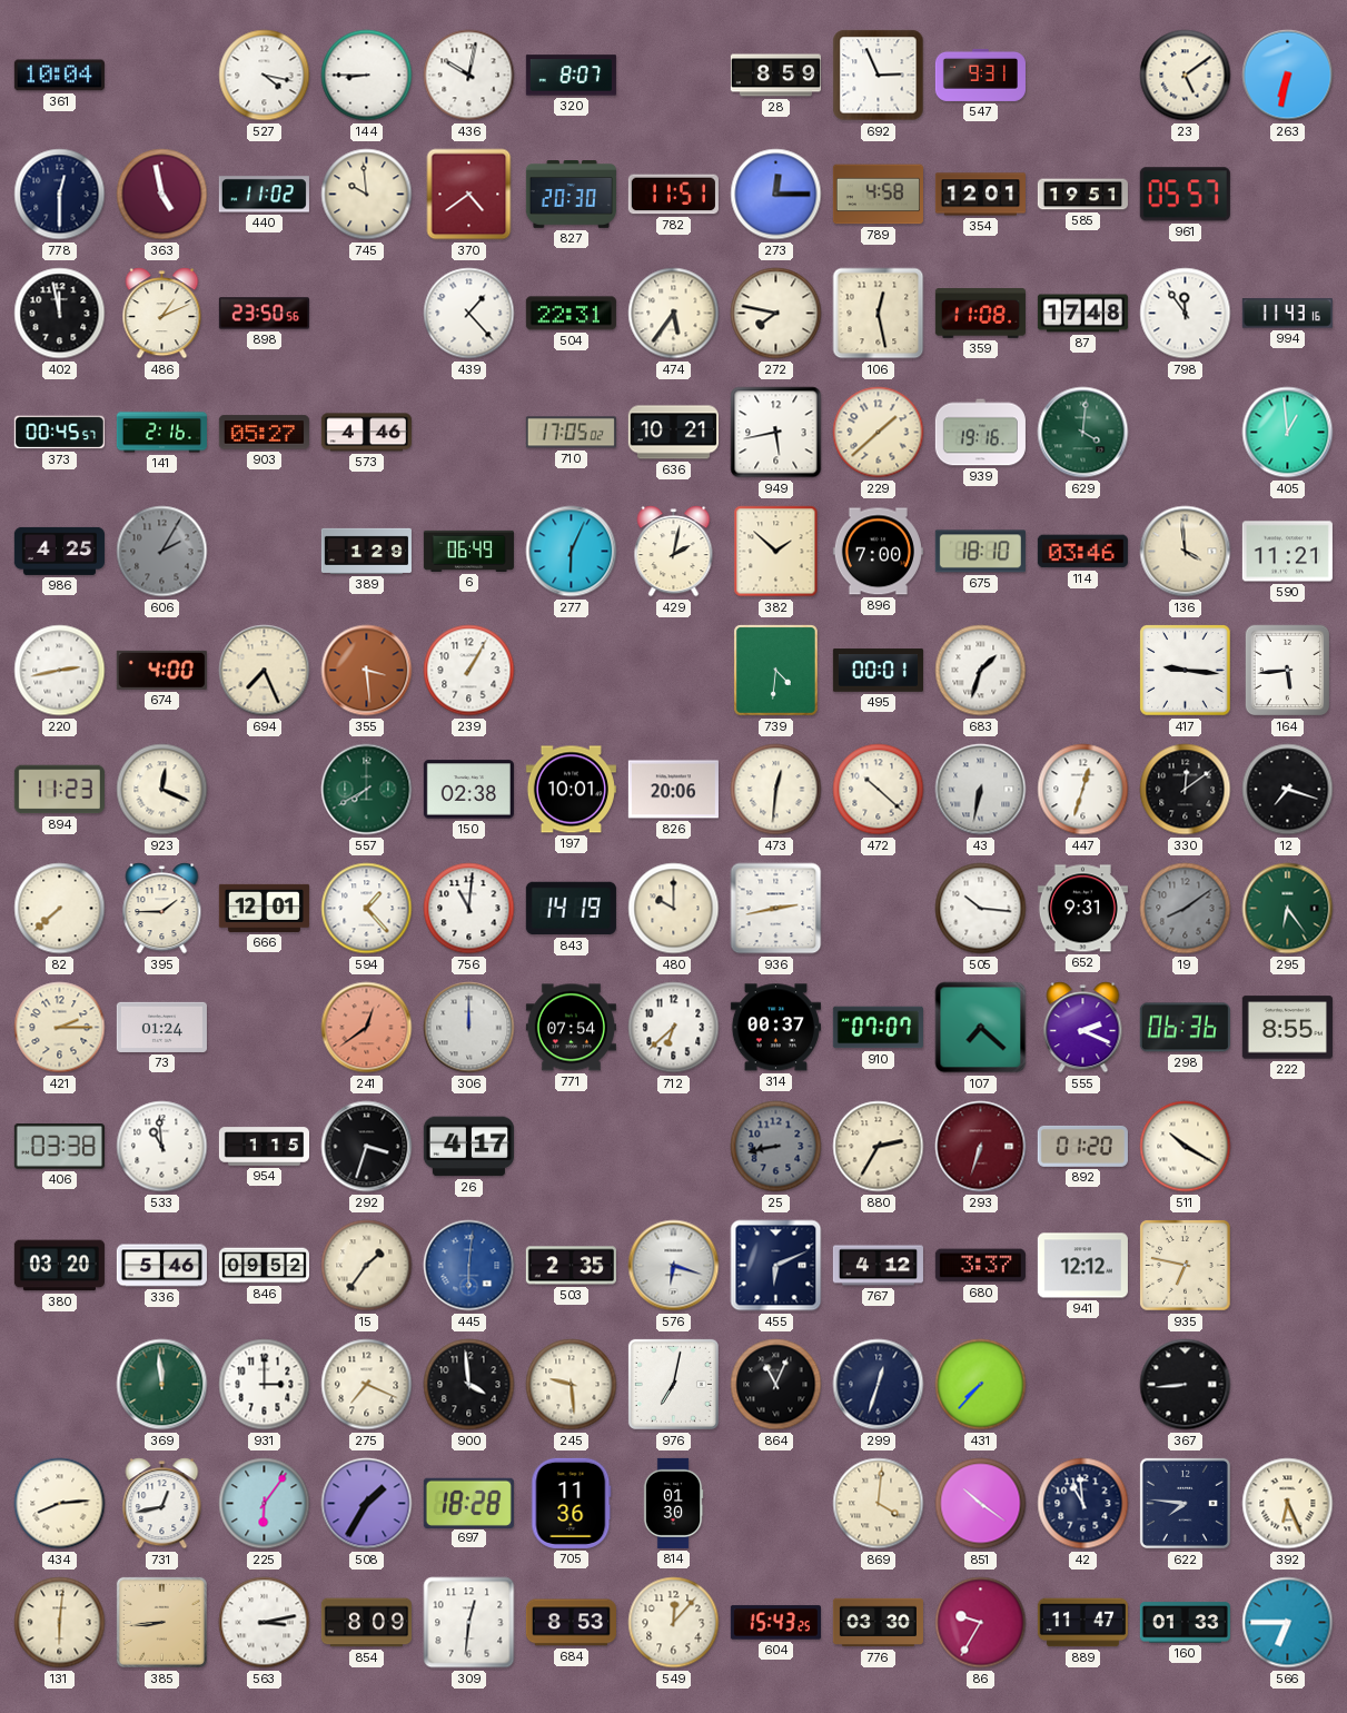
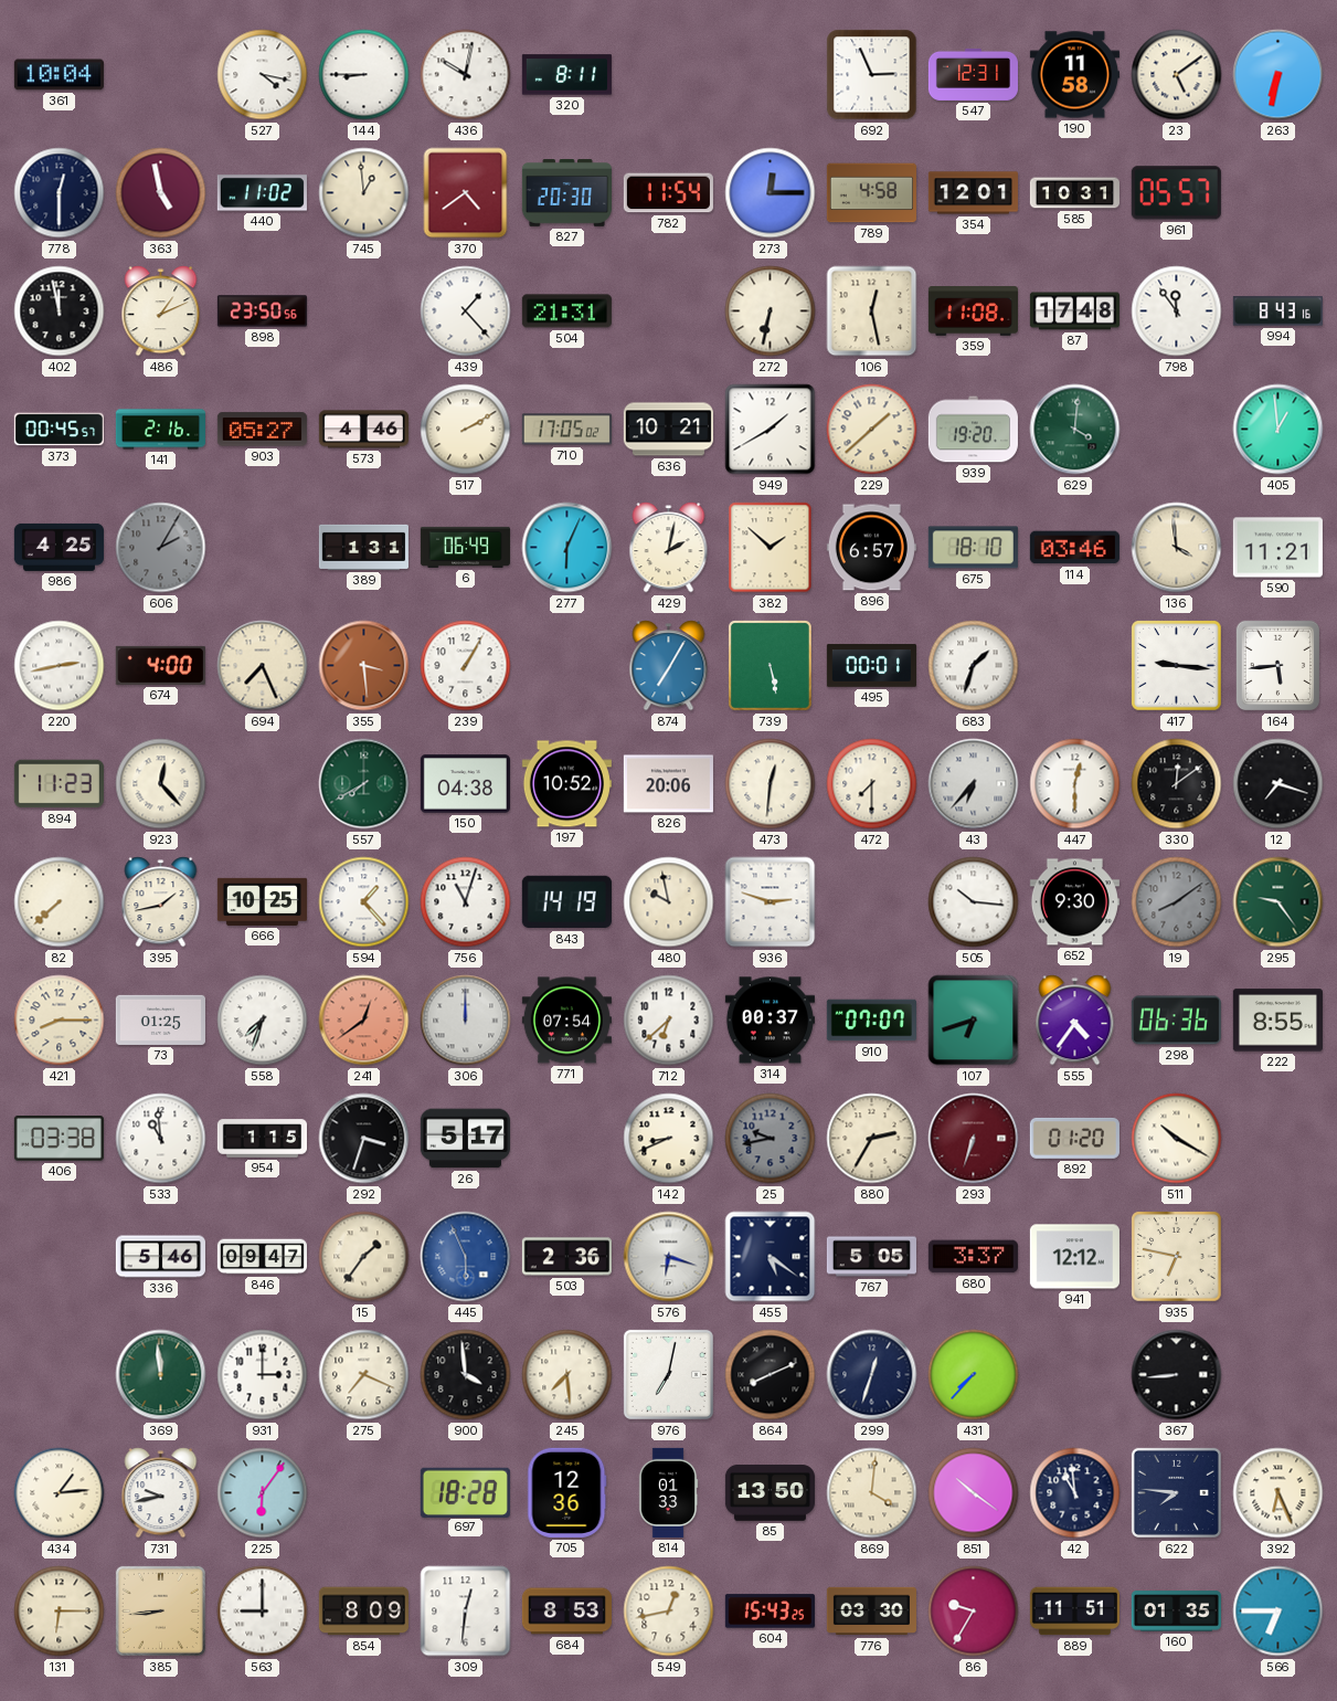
320: 8:07 -> 8:11 (566, 75)
28: 8:59 -> none (775, 76)
547: 9:31 -> 12:31 (973, 74)
190: none -> 11:58 (1074, 75)
745: 9:59 -> 12:59 (364, 193)
782: 11:51 -> 11:54 (668, 193)
585: 19:51 -> 10:31 (1074, 193)
504: 22:31 -> 21:31 (566, 311)
474: 5:36 -> none (674, 314)
272: 7:47 -> 6:32 (771, 311)
994: 11:43 -> 8:43 (1277, 311)
517: none -> 2:10 (466, 430)
949: 5:43 -> 1:40 (771, 430)
939: 19:16 -> 19:20 (973, 430)
389: 1:29 -> 1:31 (363, 547)
896: 7:00 -> 6:57 (871, 548)
874: none -> 7:05 (669, 666)
739: 4:31 -> 5:28 (770, 666)
923: 12:19 -> 12:23 (161, 784)
150: 02:38 -> 04:38 (465, 784)
197: 10:01 -> 10:52 (566, 784)
472: 10:22 -> 7:30 (872, 784)
43: 6:32 -> 6:37 (974, 784)
447: 12:33 -> 12:30 (1075, 784)
395: 1:45 -> 1:43 (161, 902)
666: 12:01 -> 10:25 (262, 901)
756: 11:01 -> 11:03 (466, 902)
480: 10:00 -> 9:58 (669, 902)
936: 2:43 -> 2:48 (771, 902)
652: 9:31 -> 9:30 (1074, 902)
295: 6:24 -> 9:24 (1278, 902)
421: 2:15 -> 8:15 (60, 1021)
73: 01:24 -> 01:25 (160, 1019)
558: none -> 7:33 (263, 1021)
107: 7:22 -> 6:42 (974, 1021)
555: 2:19 -> 4:36 (1075, 1021)
26: 4:17 -> 5:17 (465, 1139)
142: none -> 8:41 (669, 1139)
25: 8:43 -> 9:43 (771, 1139)
380: 03:20 -> none (59, 1266)
846: 09:52 -> 09:47 (262, 1257)
445: 6:01 -> 5:56 (466, 1257)
503: 2:35 -> 2:36 (566, 1257)
455: 6:11 -> 5:21 (771, 1257)
767: 4:12 -> 5:05 (871, 1257)
245: 9:29 -> 7:29 (567, 1375)
864: 11:04 -> 8:11 (771, 1375)
434: 8:14 -> 1:14 (60, 1493)
731: 12:43 -> 9:43 (161, 1493)
508: 1:35 -> none (367, 1504)
705: 11:36 -> 12:36 (567, 1492)
814: 01:30 -> 01:33 (668, 1492)
85: none -> 13:50 (770, 1493)
131: 6:01 -> 6:15 (60, 1612)
563: 3:13 -> 9:00 (263, 1612)
549: 12:07 -> 12:43 (669, 1612)
889: 11:47 -> 11:51 (1074, 1612)
160: 01:33 -> 01:35 (1176, 1612)
